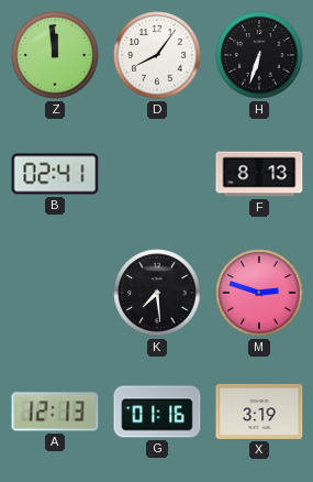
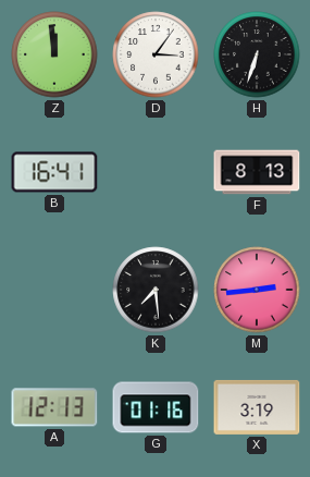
D: 8:06 -> 3:06 (156, 54)
B: 02:41 -> 16:41 (54, 172)
M: 2:48 -> 2:44 (257, 290)
